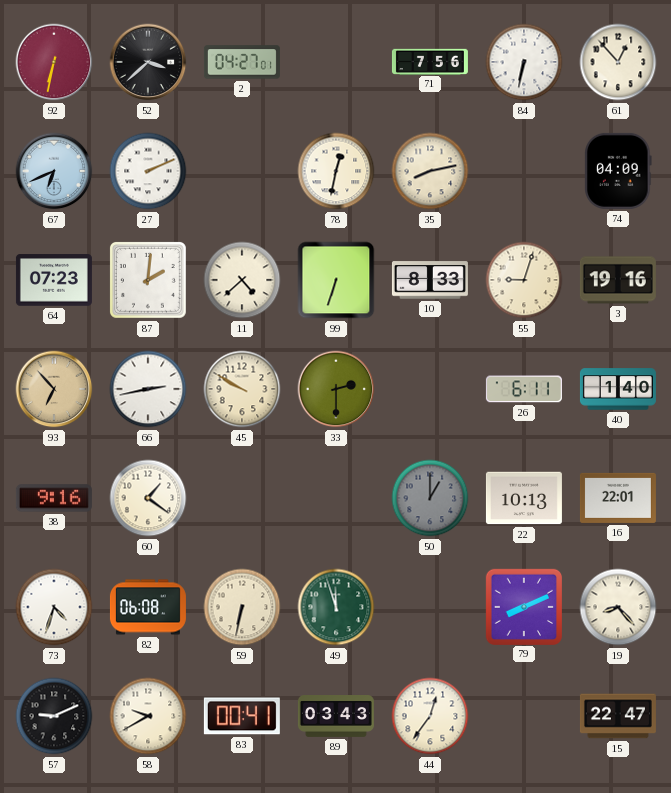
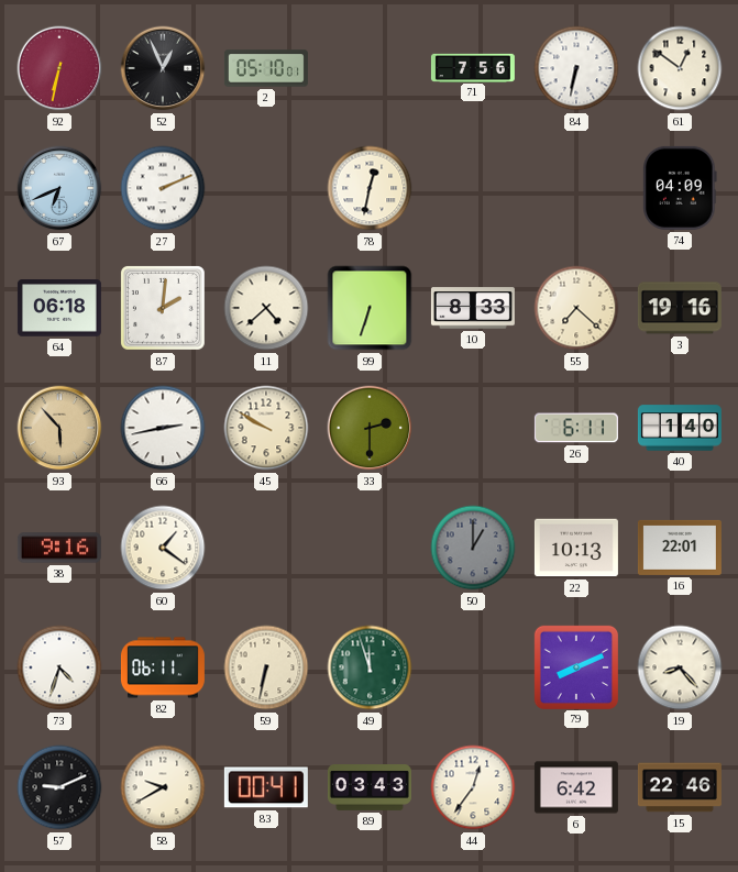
52: 3:38 -> 12:56 (163, 68)
2: 04:27 -> 05:10 (266, 68)
61: 12:53 -> 12:51 (680, 68)
35: 8:13 -> none (430, 171)
64: 07:23 -> 06:18 (59, 308)
55: 9:03 -> 7:22 (576, 308)
93: 6:53 -> 5:53 (59, 428)
82: 06:08 -> 06:11 (163, 667)
6: none -> 6:42 (576, 787)
15: 22:47 -> 22:46 (680, 787)
